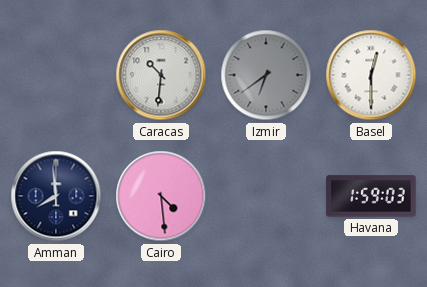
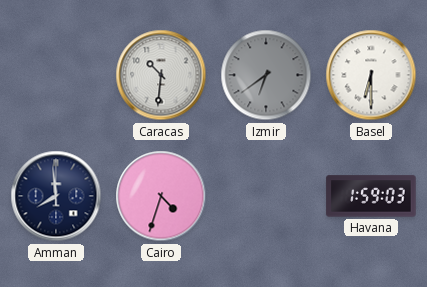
Basel: 12:30 -> 6:30 (371, 75)
Cairo: 4:29 -> 4:33 (161, 196)
